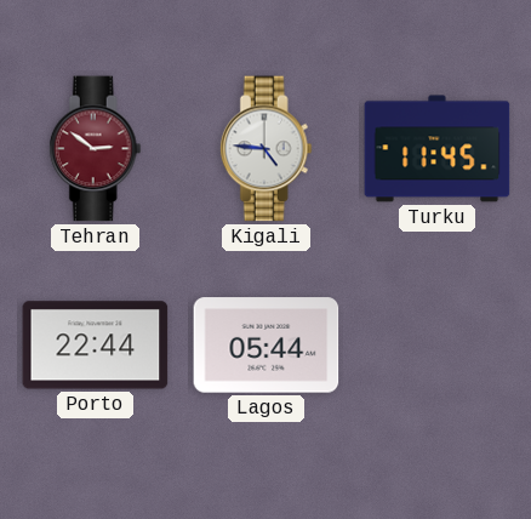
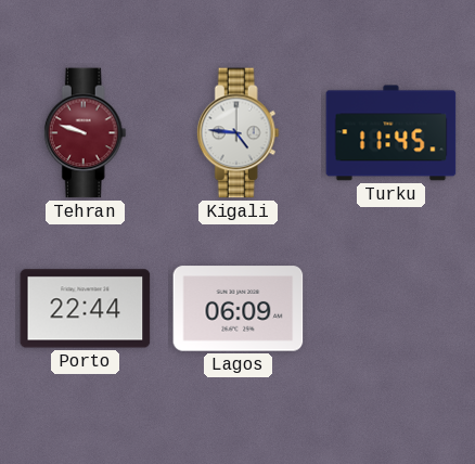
Tehran: 2:51 -> 9:48 (85, 133)
Lagos: 05:44 -> 06:09 (239, 309)
